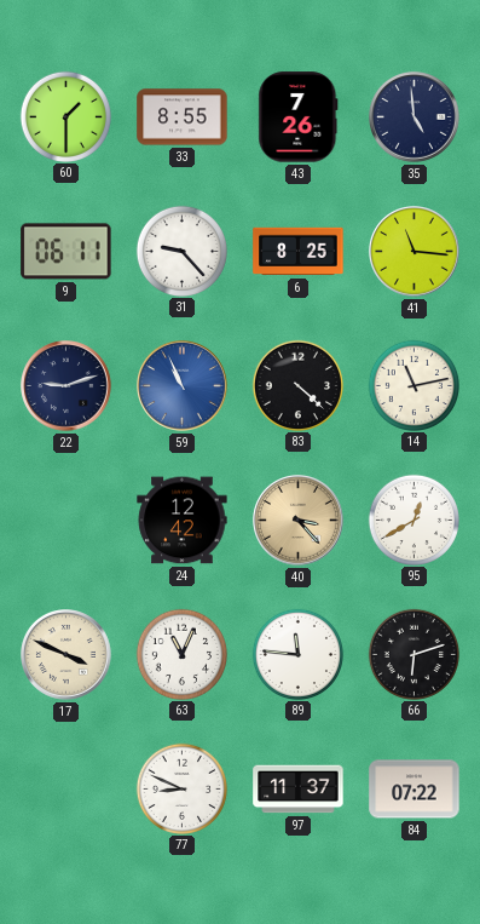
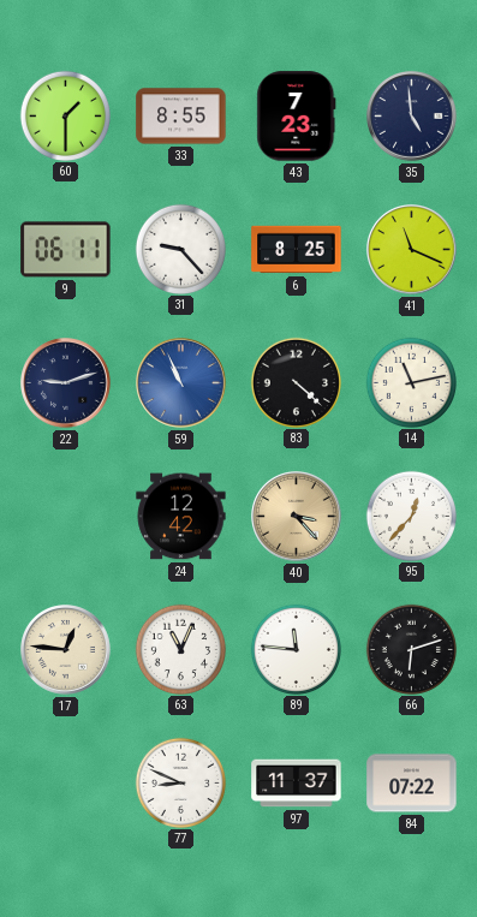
43: 7:26 -> 7:23 (297, 117)
41: 11:16 -> 11:19 (412, 250)
95: 12:40 -> 12:37 (411, 516)
17: 3:49 -> 12:46 (66, 650)
